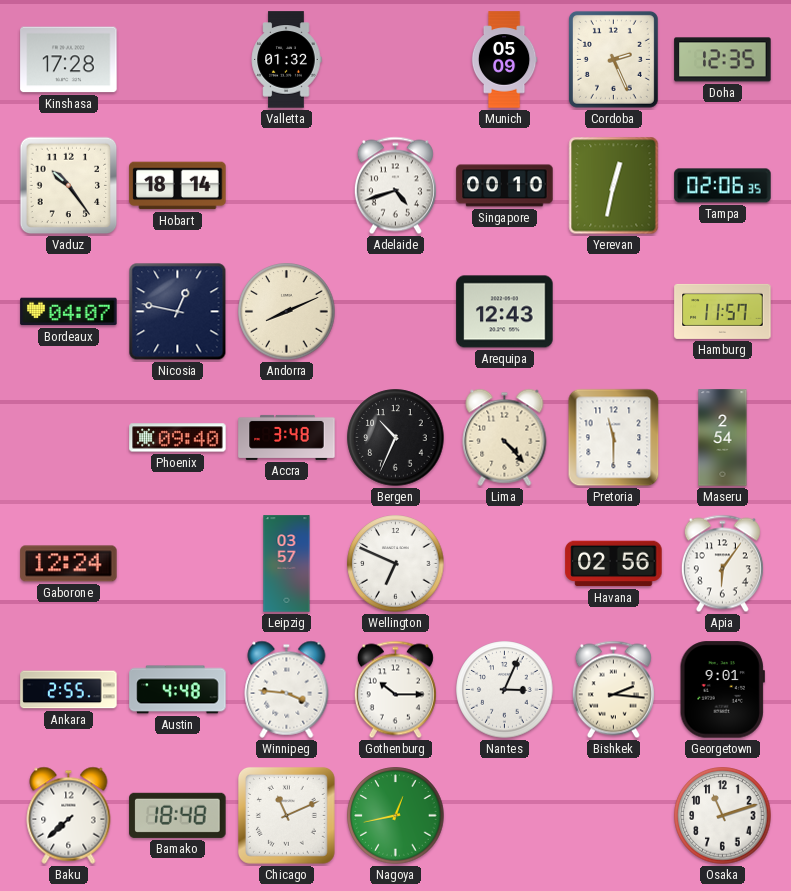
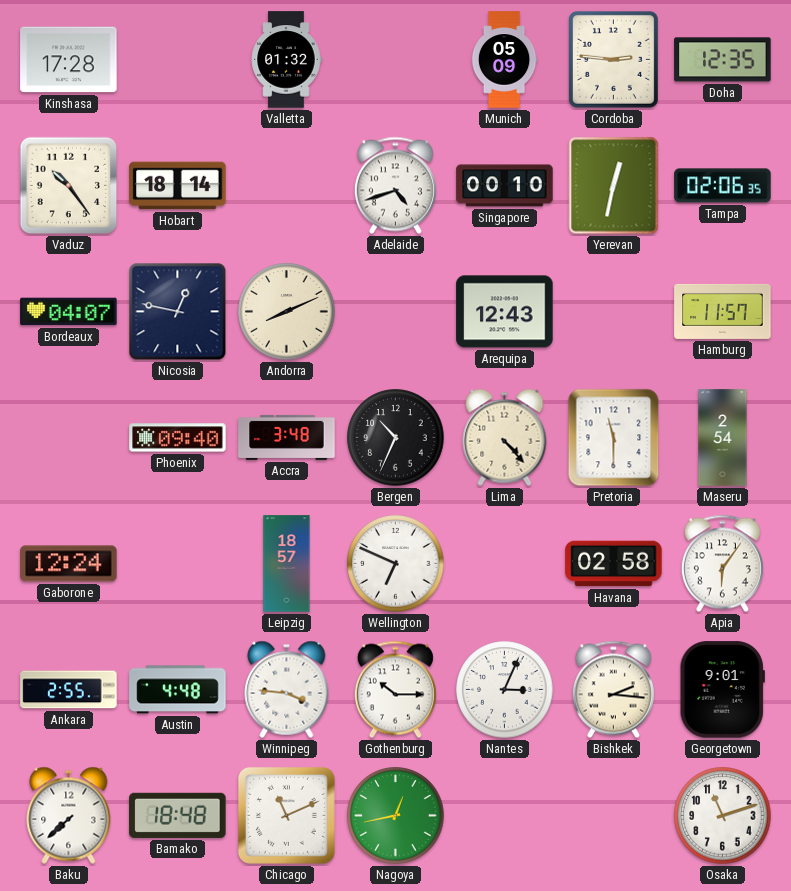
Cordoba: 2:26 -> 2:46 (613, 59)
Leipzig: 03:57 -> 18:57 (287, 564)
Havana: 02:56 -> 02:58 (614, 564)
